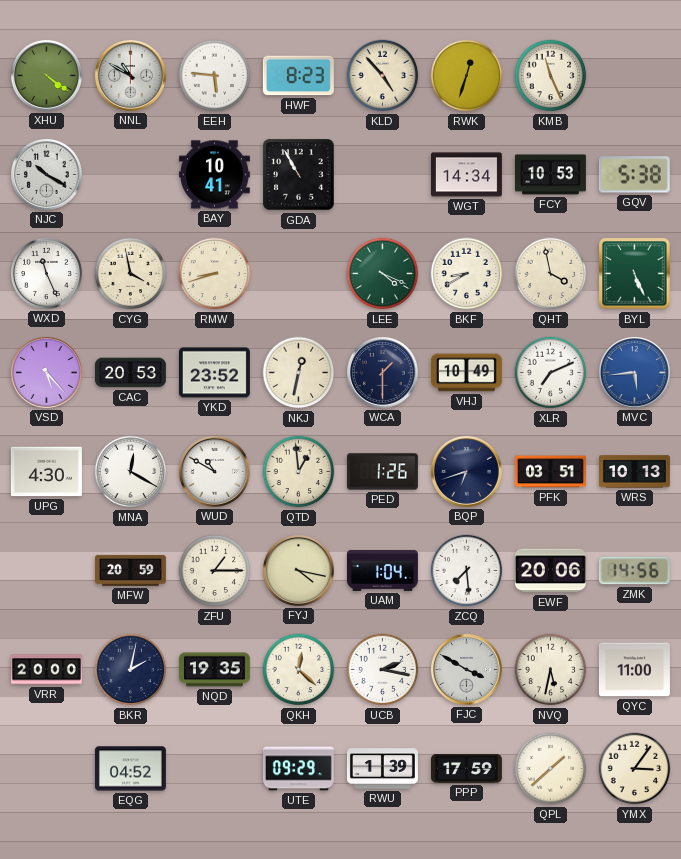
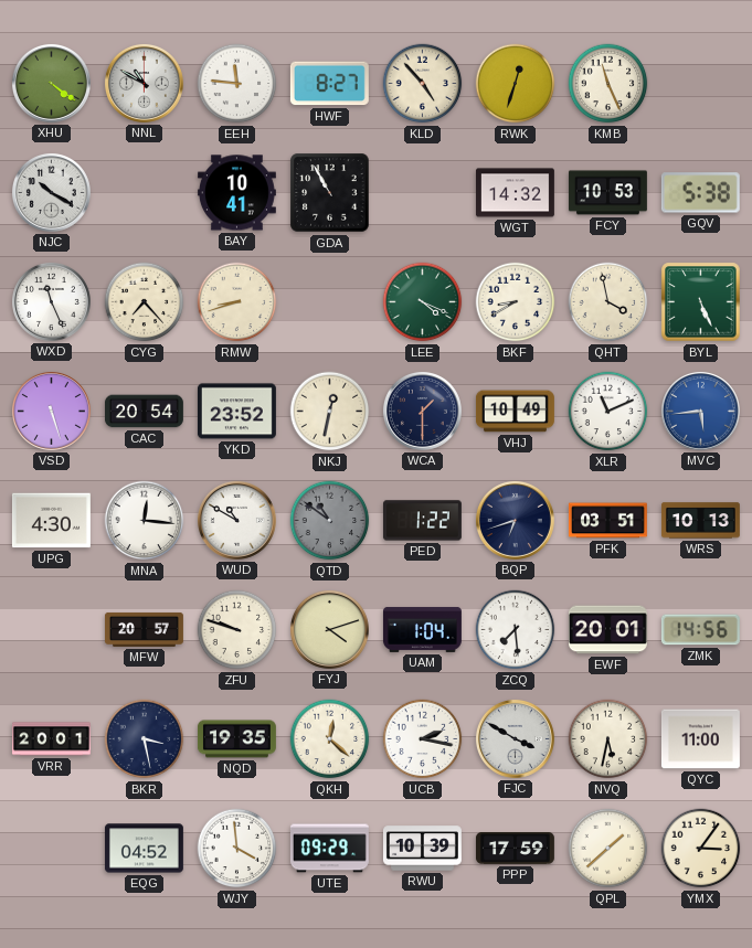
EEH: 5:46 -> 11:46 (237, 84)
HWF: 8:23 -> 8:27 (329, 84)
WGT: 14:34 -> 14:32 (515, 193)
CYG: 3:58 -> 7:23 (145, 302)
VSD: 5:23 -> 5:27 (51, 411)
CAC: 20:53 -> 20:54 (144, 412)
XLR: 7:11 -> 11:11 (608, 412)
MNA: 12:20 -> 12:16 (145, 521)
QTD: 12:59 -> 10:51 (330, 521)
QTD dial: cream -> grey (330, 521)
PED: 1:26 -> 1:22 (422, 521)
MFW: 20:59 -> 20:57 (144, 629)
ZFU: 1:15 -> 9:48 (237, 630)
FYJ: 4:17 -> 4:12 (329, 629)
EWF: 20:06 -> 20:01 (607, 630)
VRR: 20:00 -> 20:01 (51, 739)
BKR: 2:02 -> 3:28 (145, 739)
WJY: none -> 3:59 (237, 849)
RWU: 1:39 -> 10:39 (422, 849)
